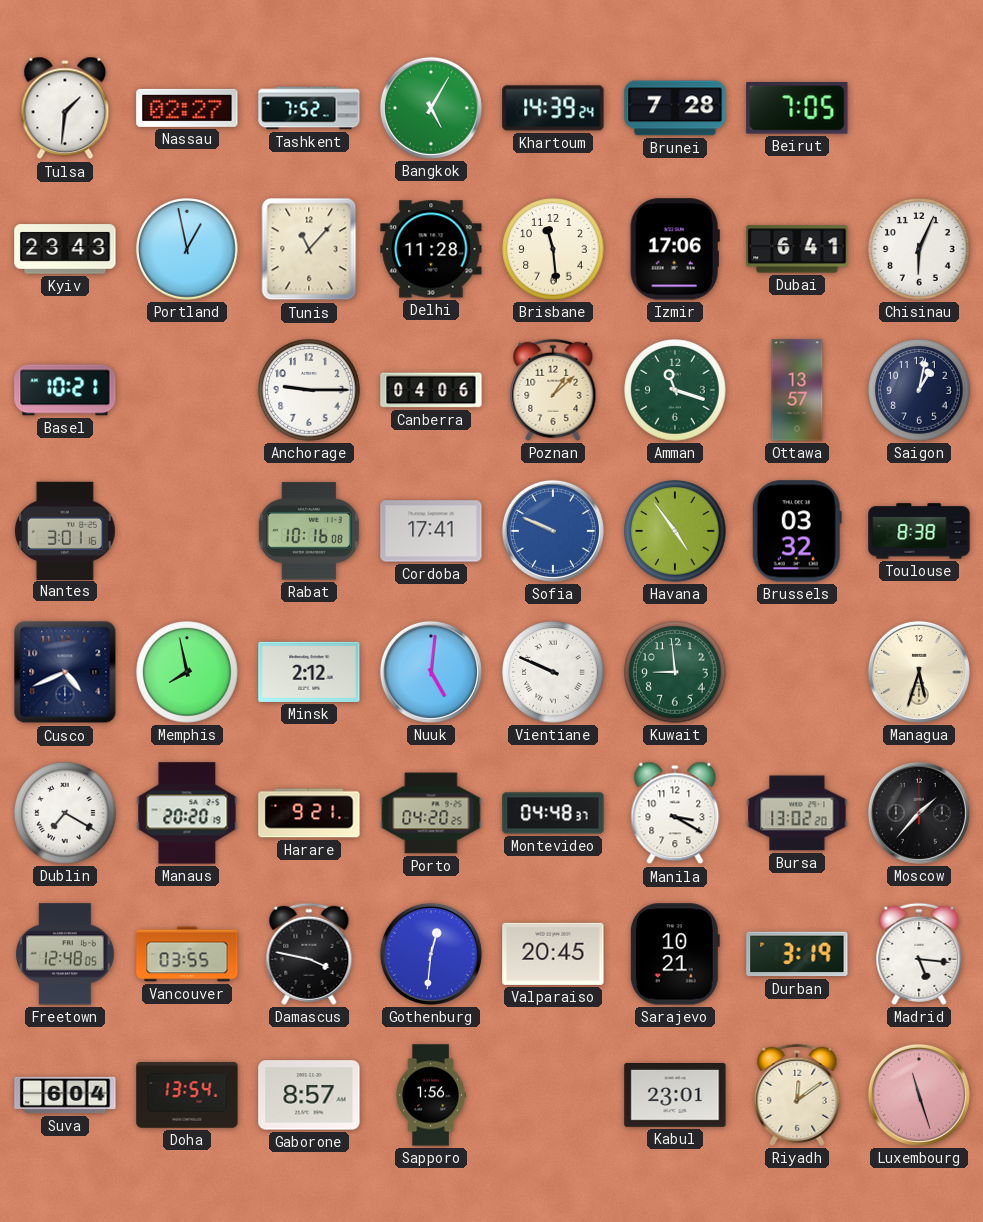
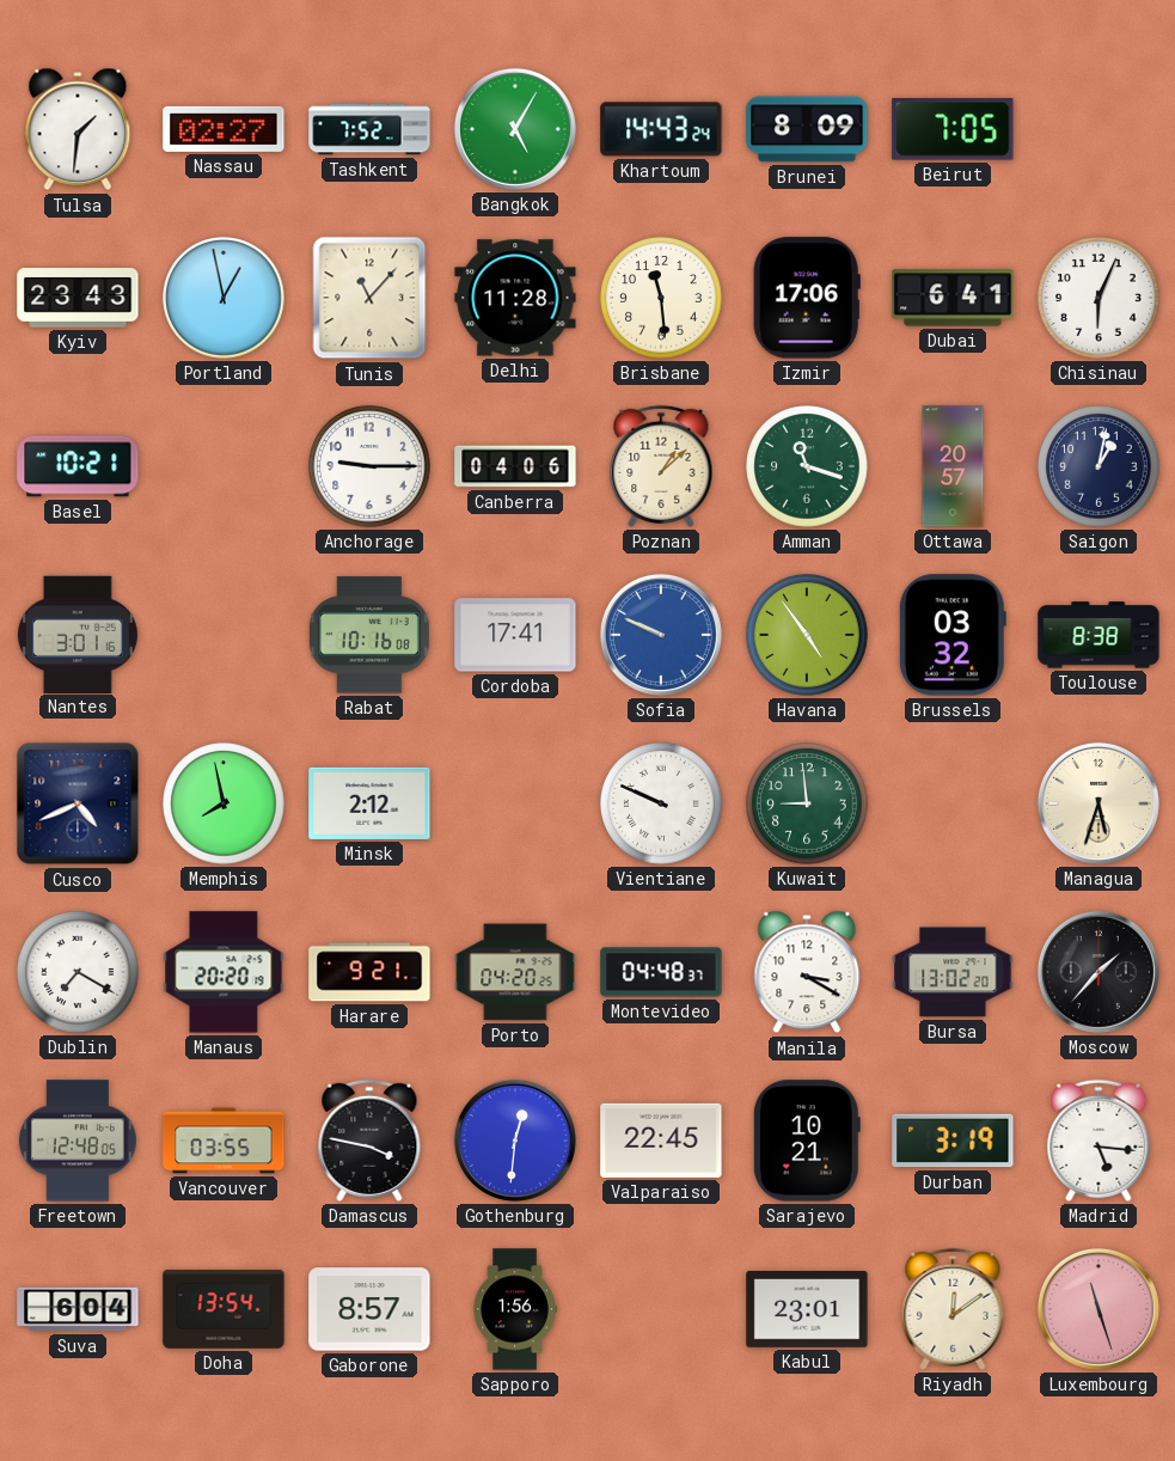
Khartoum: 14:39 -> 14:43 (661, 129)
Brunei: 7:28 -> 8:09 (807, 129)
Ottawa: 13:57 -> 20:57 (953, 466)
Nuuk: 5:01 -> none (431, 672)
Valparaiso: 20:45 -> 22:45 (661, 1141)
